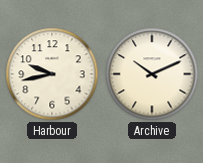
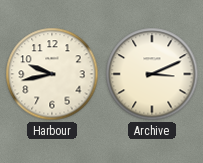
Archive: 10:11 -> 3:11 (152, 74)
